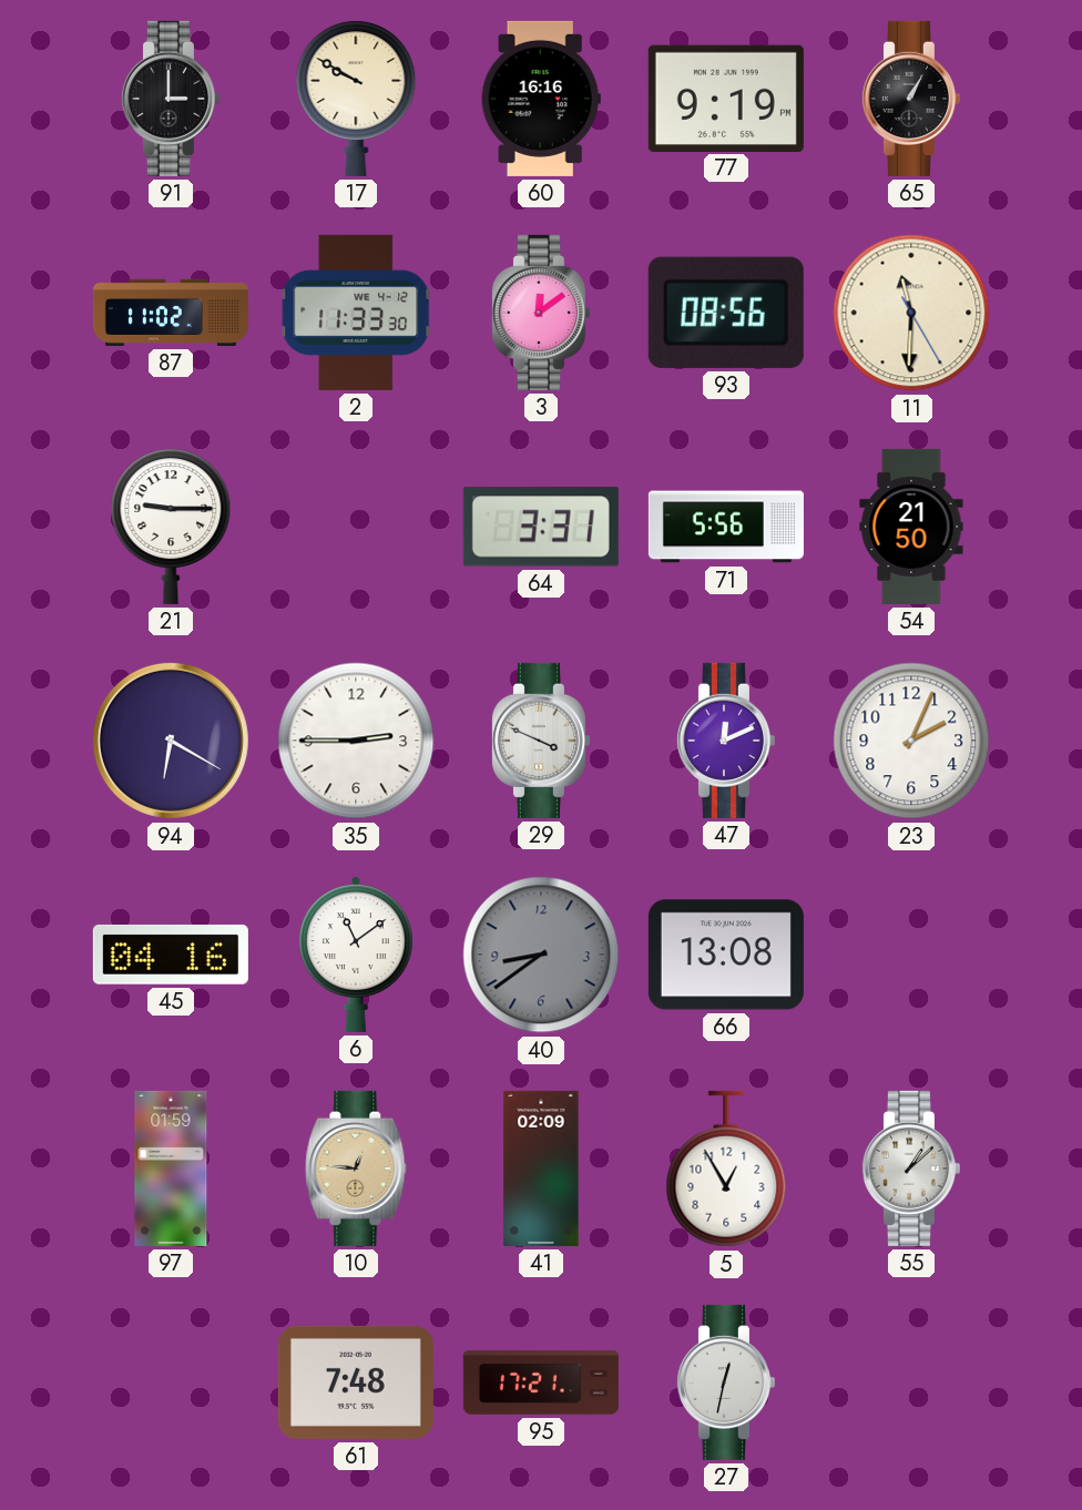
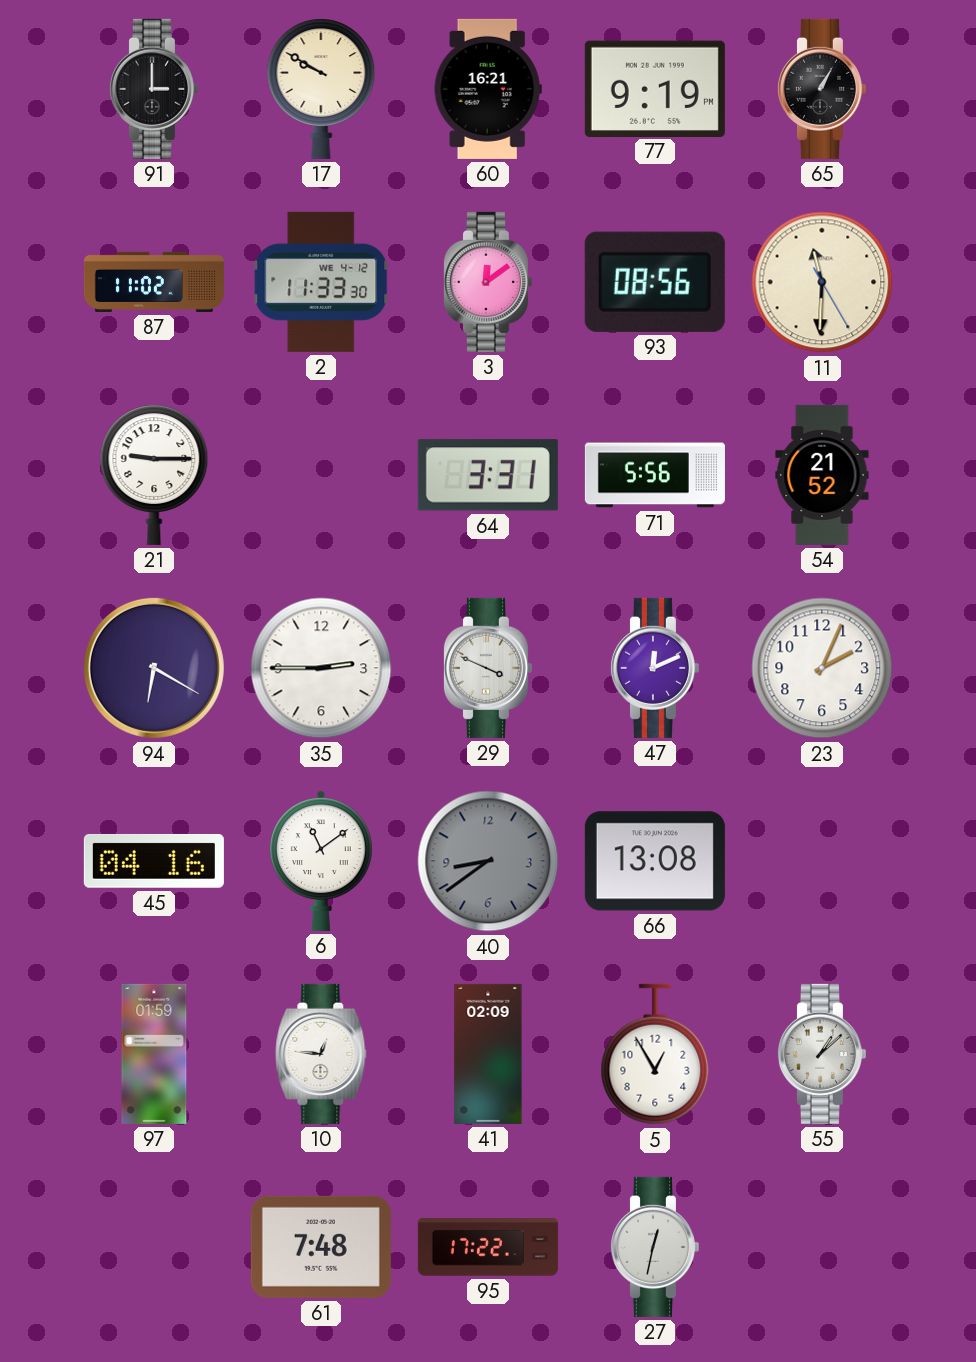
60: 16:16 -> 16:21 (488, 89)
54: 21:50 -> 21:52 (822, 475)
10 dial: champagne -> white (321, 1054)
95: 17:21 -> 17:22 (488, 1247)
